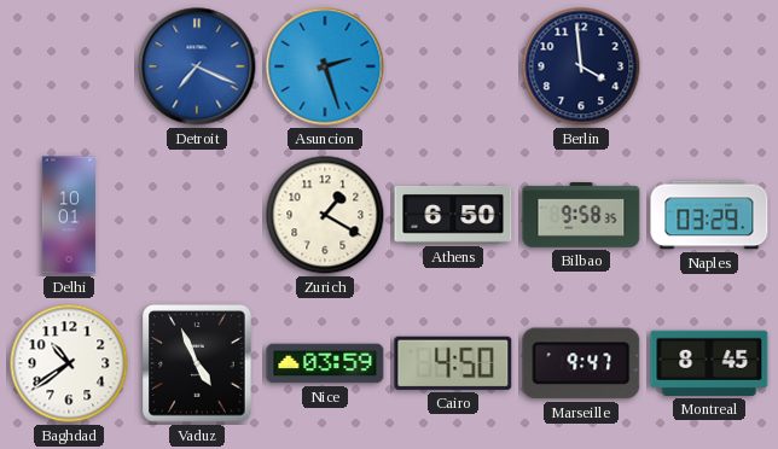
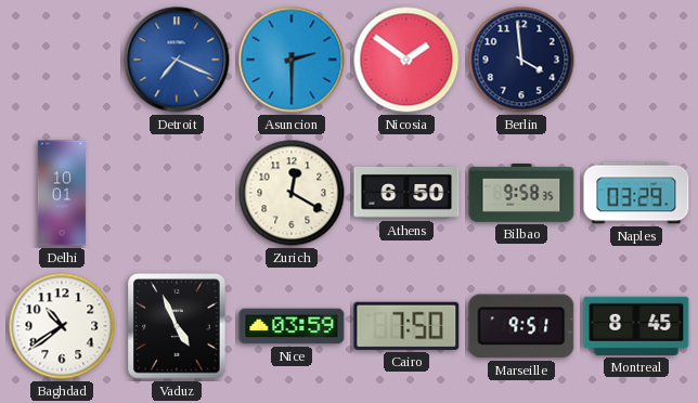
Asuncion: 2:27 -> 2:30 (292, 60)
Nicosia: none -> 1:51 (406, 60)
Zurich: 1:20 -> 12:20 (292, 193)
Cairo: 4:50 -> 7:50 (406, 326)
Marseille: 9:47 -> 9:51 (521, 326)
